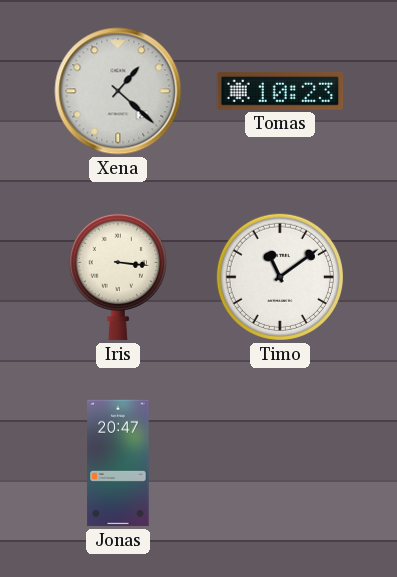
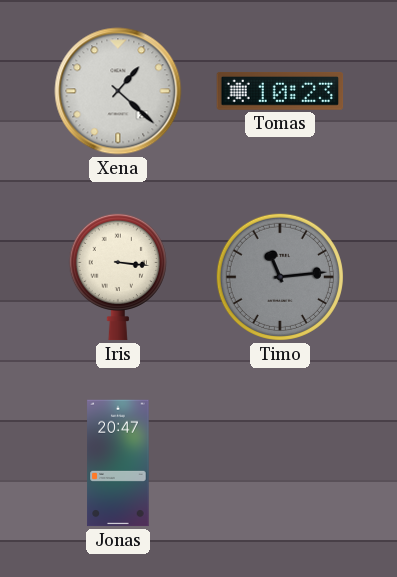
Timo: 11:09 -> 11:14 (280, 277)
Timo dial: white -> grey (280, 277)
